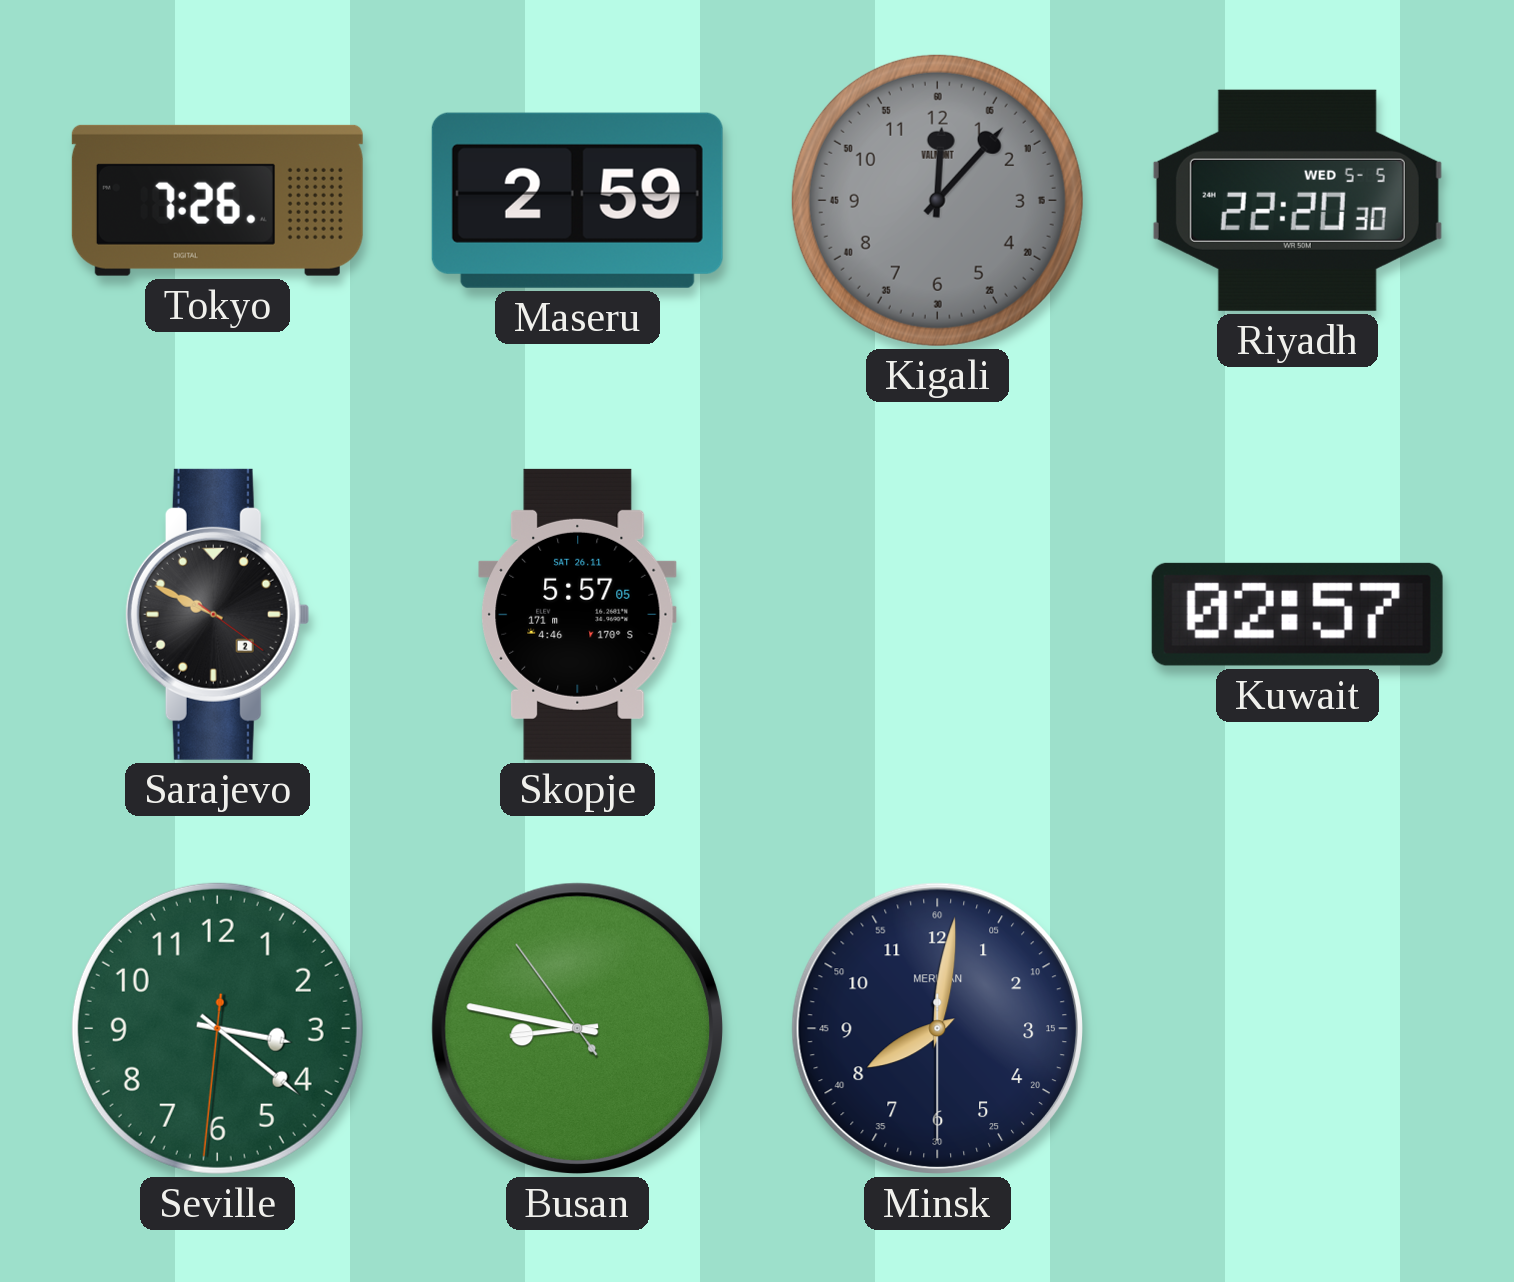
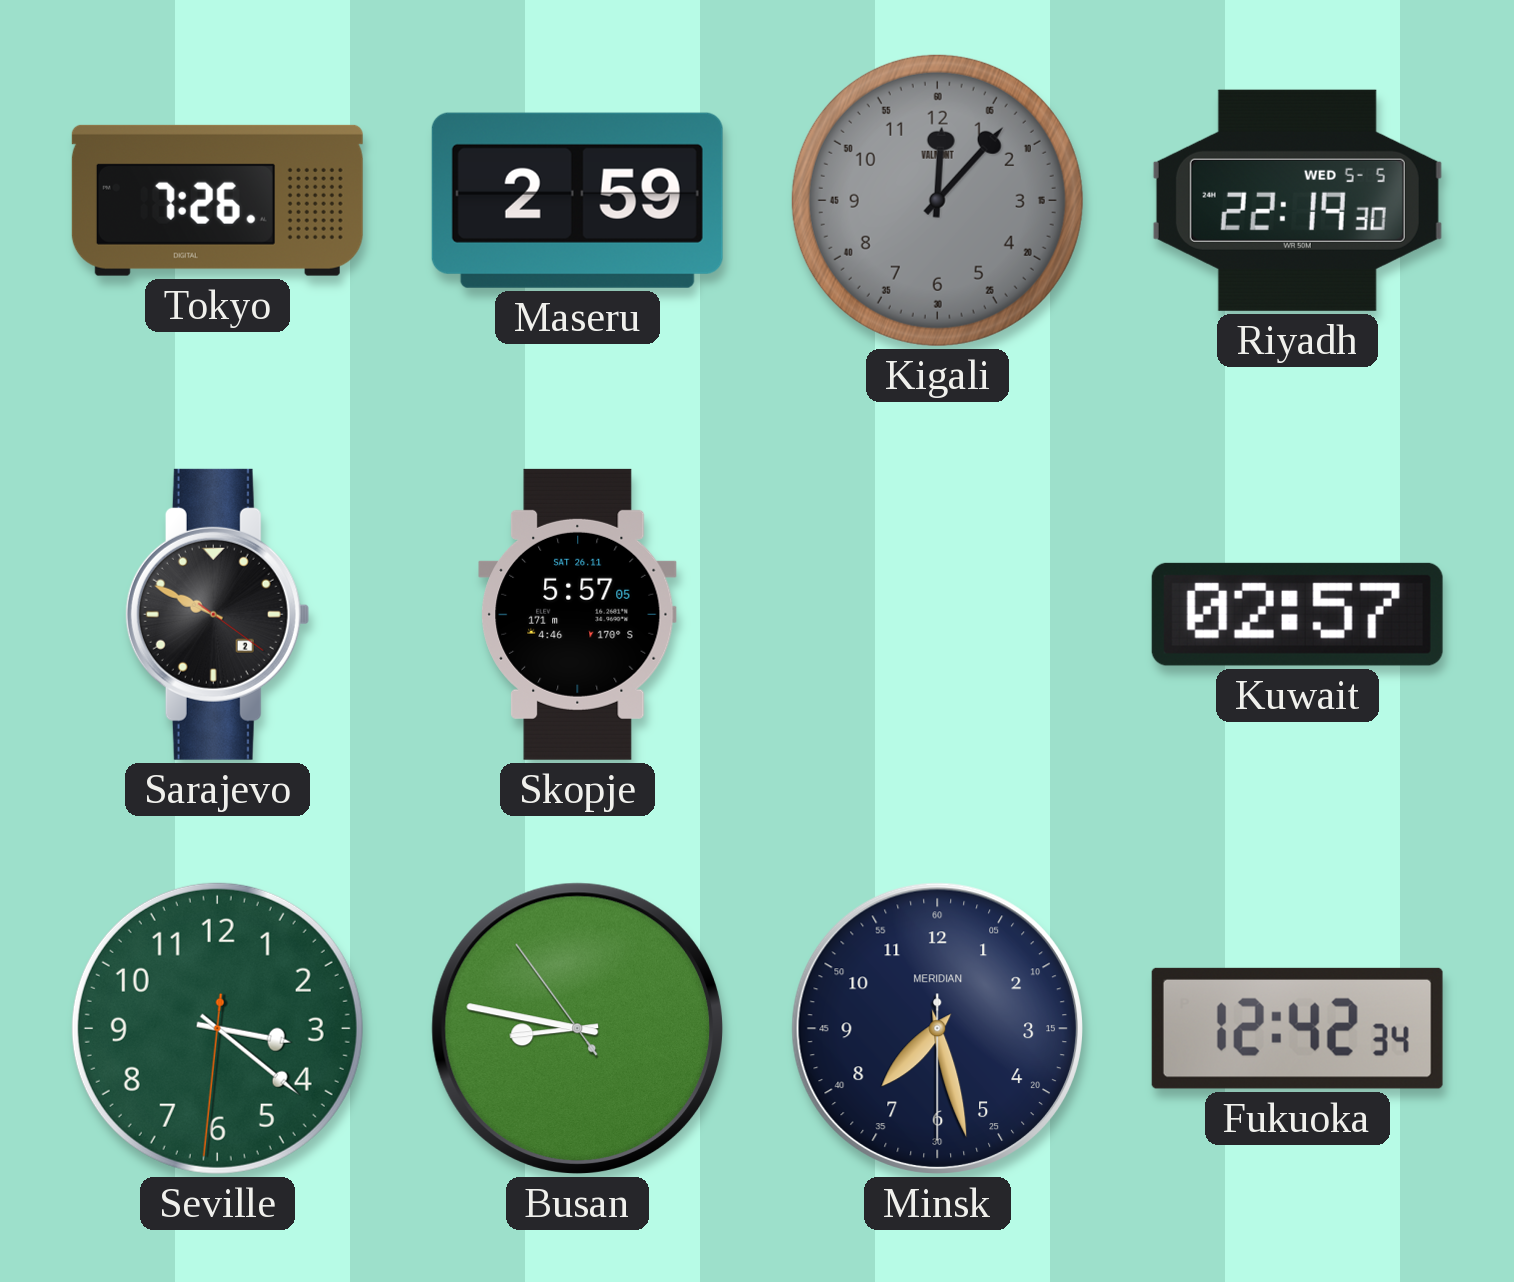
Riyadh: 22:20 -> 22:19 (1297, 200)
Minsk: 8:01 -> 7:27 (937, 1028)
Fukuoka: none -> 12:42 (1297, 1028)
